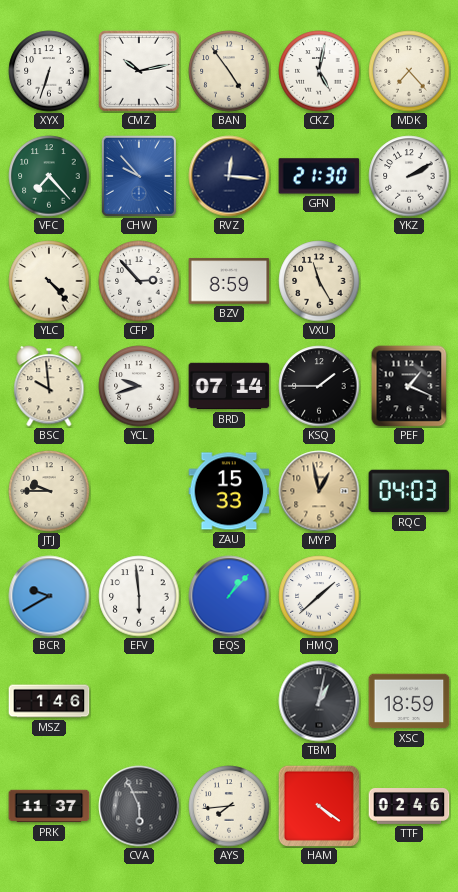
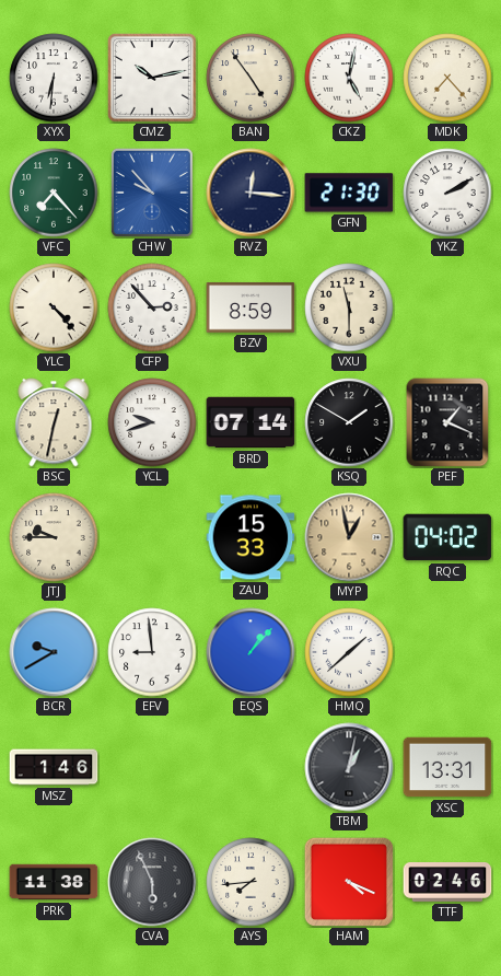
XYX: 6:33 -> 6:31 (54, 78)
VXU: 11:25 -> 11:30 (349, 307)
BSC: 9:59 -> 12:32 (54, 422)
KSQ: 1:45 -> 1:50 (349, 422)
RQC: 04:03 -> 04:02 (447, 537)
EFV: 5:59 -> 8:59 (152, 652)
XSC: 18:59 -> 13:31 (447, 767)
PRK: 11:37 -> 11:38 (54, 882)
HAM: 4:21 -> 4:19 (349, 882)
